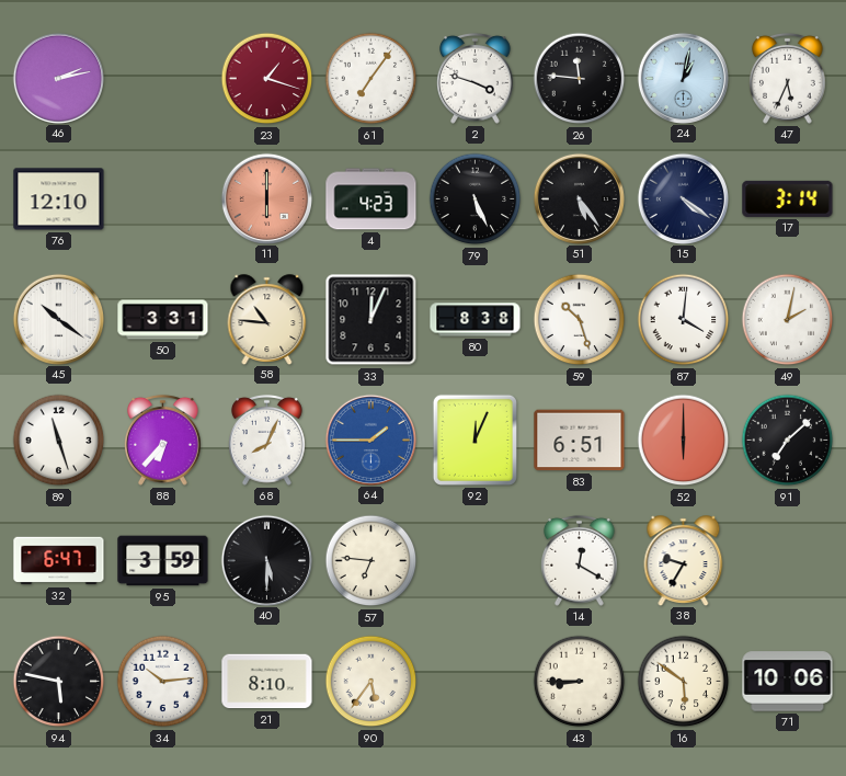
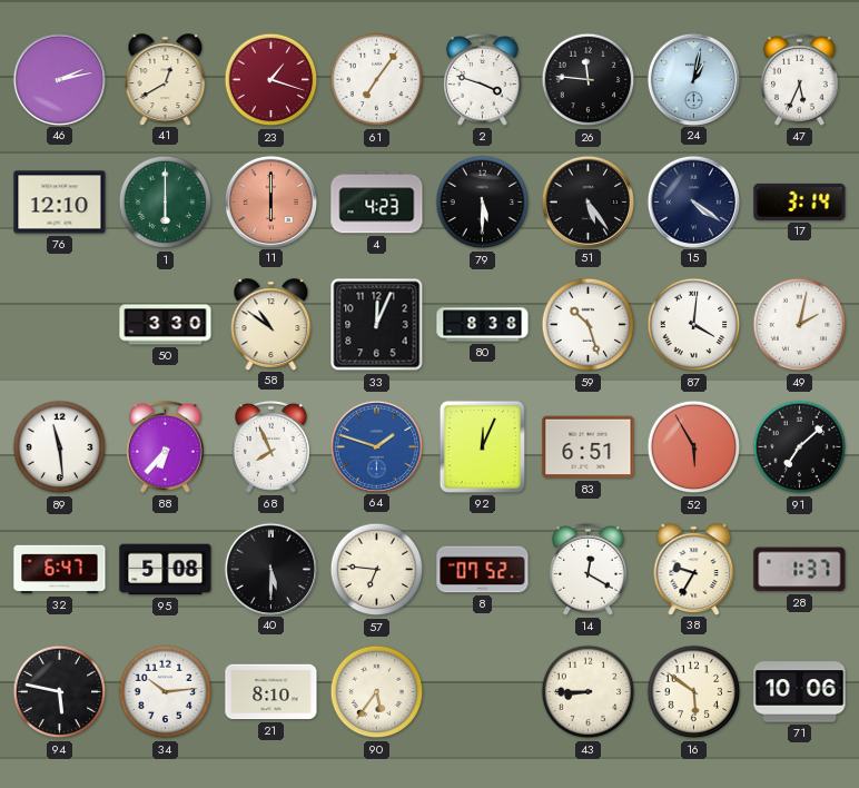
41: none -> 12:40 (166, 79)
1: none -> 6:00 (166, 203)
79: 5:26 -> 5:30 (483, 203)
45: 10:21 -> none (58, 319)
50: 3:31 -> 3:30 (166, 325)
58: 10:46 -> 10:51 (271, 324)
89: 11:27 -> 11:29 (60, 447)
68: 8:04 -> 7:56 (271, 446)
64: 1:45 -> 1:48 (376, 446)
52: 6:00 -> 5:55 (694, 447)
95: 3:59 -> 5:08 (166, 570)
8: none -> 07:52 (483, 570)
28: none -> 1:37 (800, 570)
